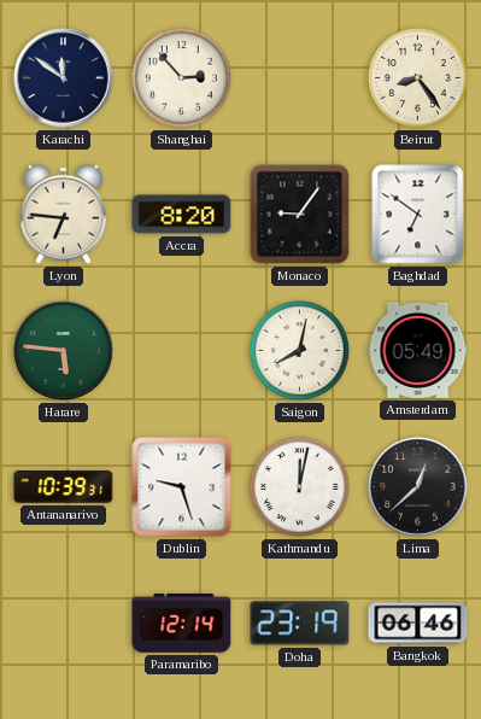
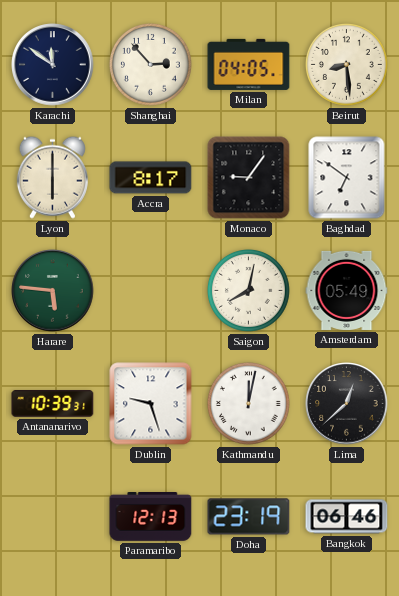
Milan: none -> 04:05 (249, 64)
Beirut: 8:24 -> 8:29 (346, 64)
Lyon: 6:46 -> 6:00 (52, 177)
Accra: 8:20 -> 8:17 (151, 178)
Paramaribo: 12:14 -> 12:13 (151, 517)
